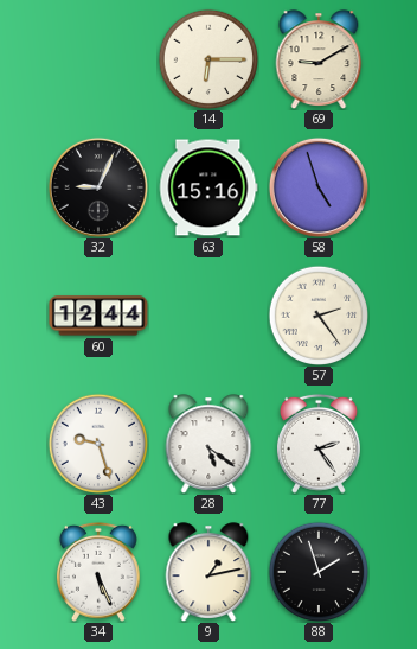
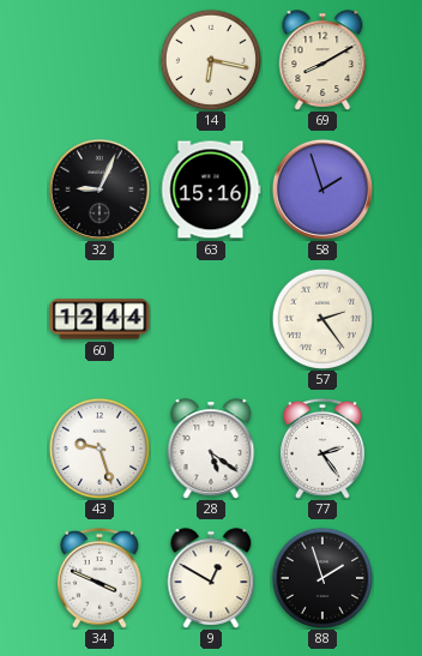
14: 6:15 -> 6:17 (210, 59)
69: 9:10 -> 8:10 (322, 60)
58: 4:57 -> 1:57 (322, 189)
34: 5:26 -> 3:49 (100, 578)
9: 1:13 -> 12:50 (211, 578)
